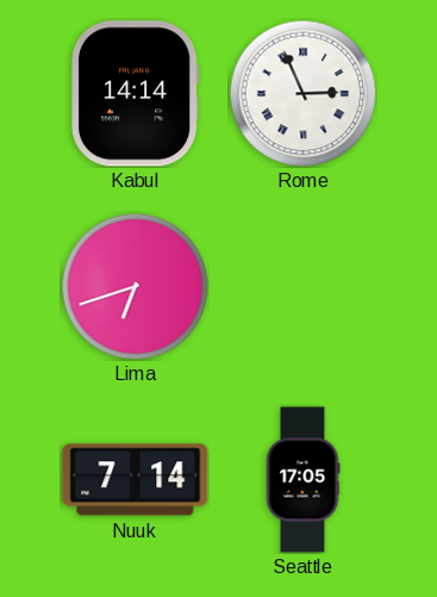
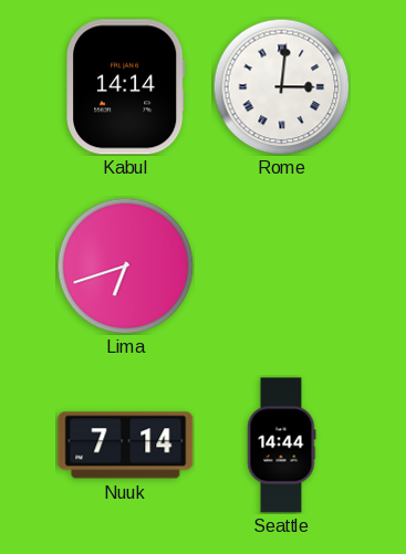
Rome: 2:56 -> 3:01 (281, 86)
Seattle: 17:05 -> 14:44 (281, 446)
